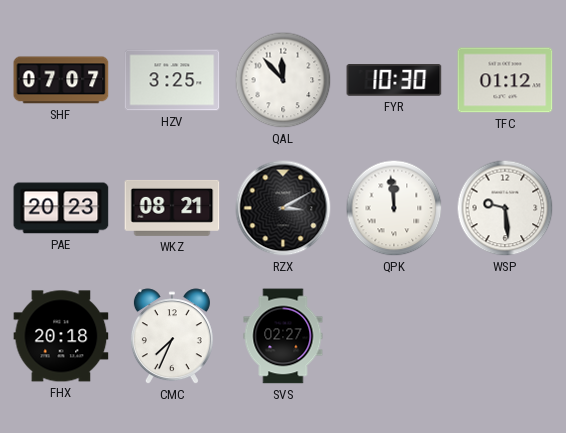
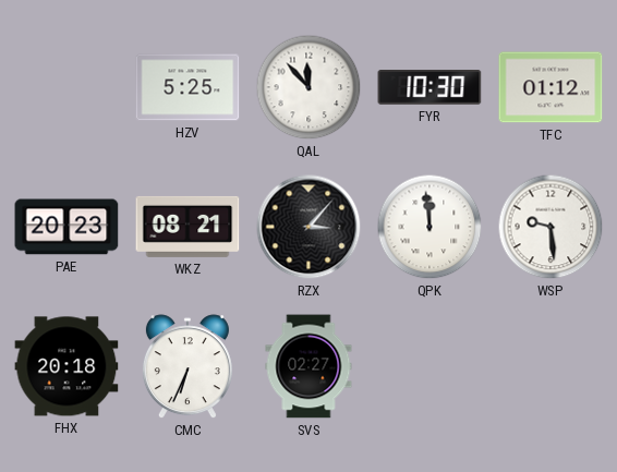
SHF: 07:07 -> none (61, 80)
HZV: 3:25 -> 5:25 (187, 87)
RZX: 3:10 -> 3:07 (308, 227)
CMC: 7:34 -> 6:34 (187, 367)
